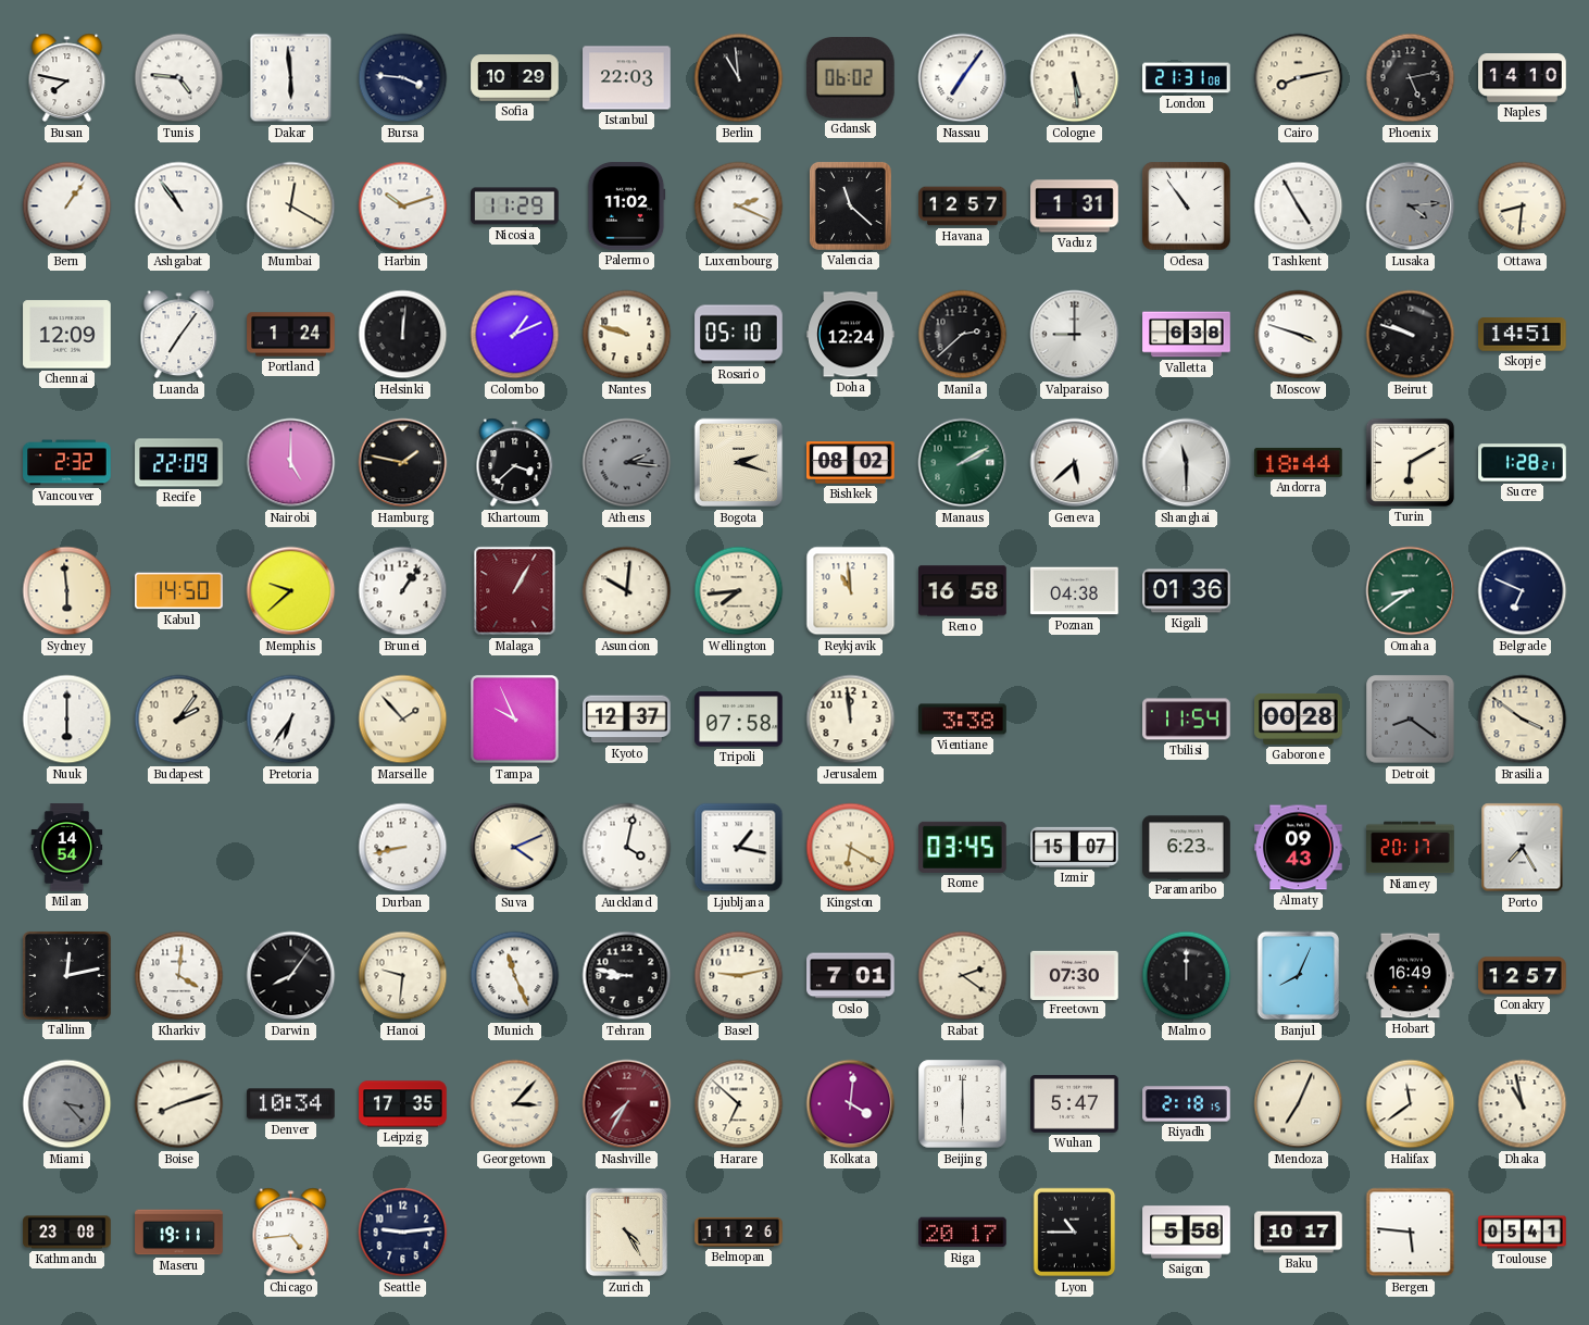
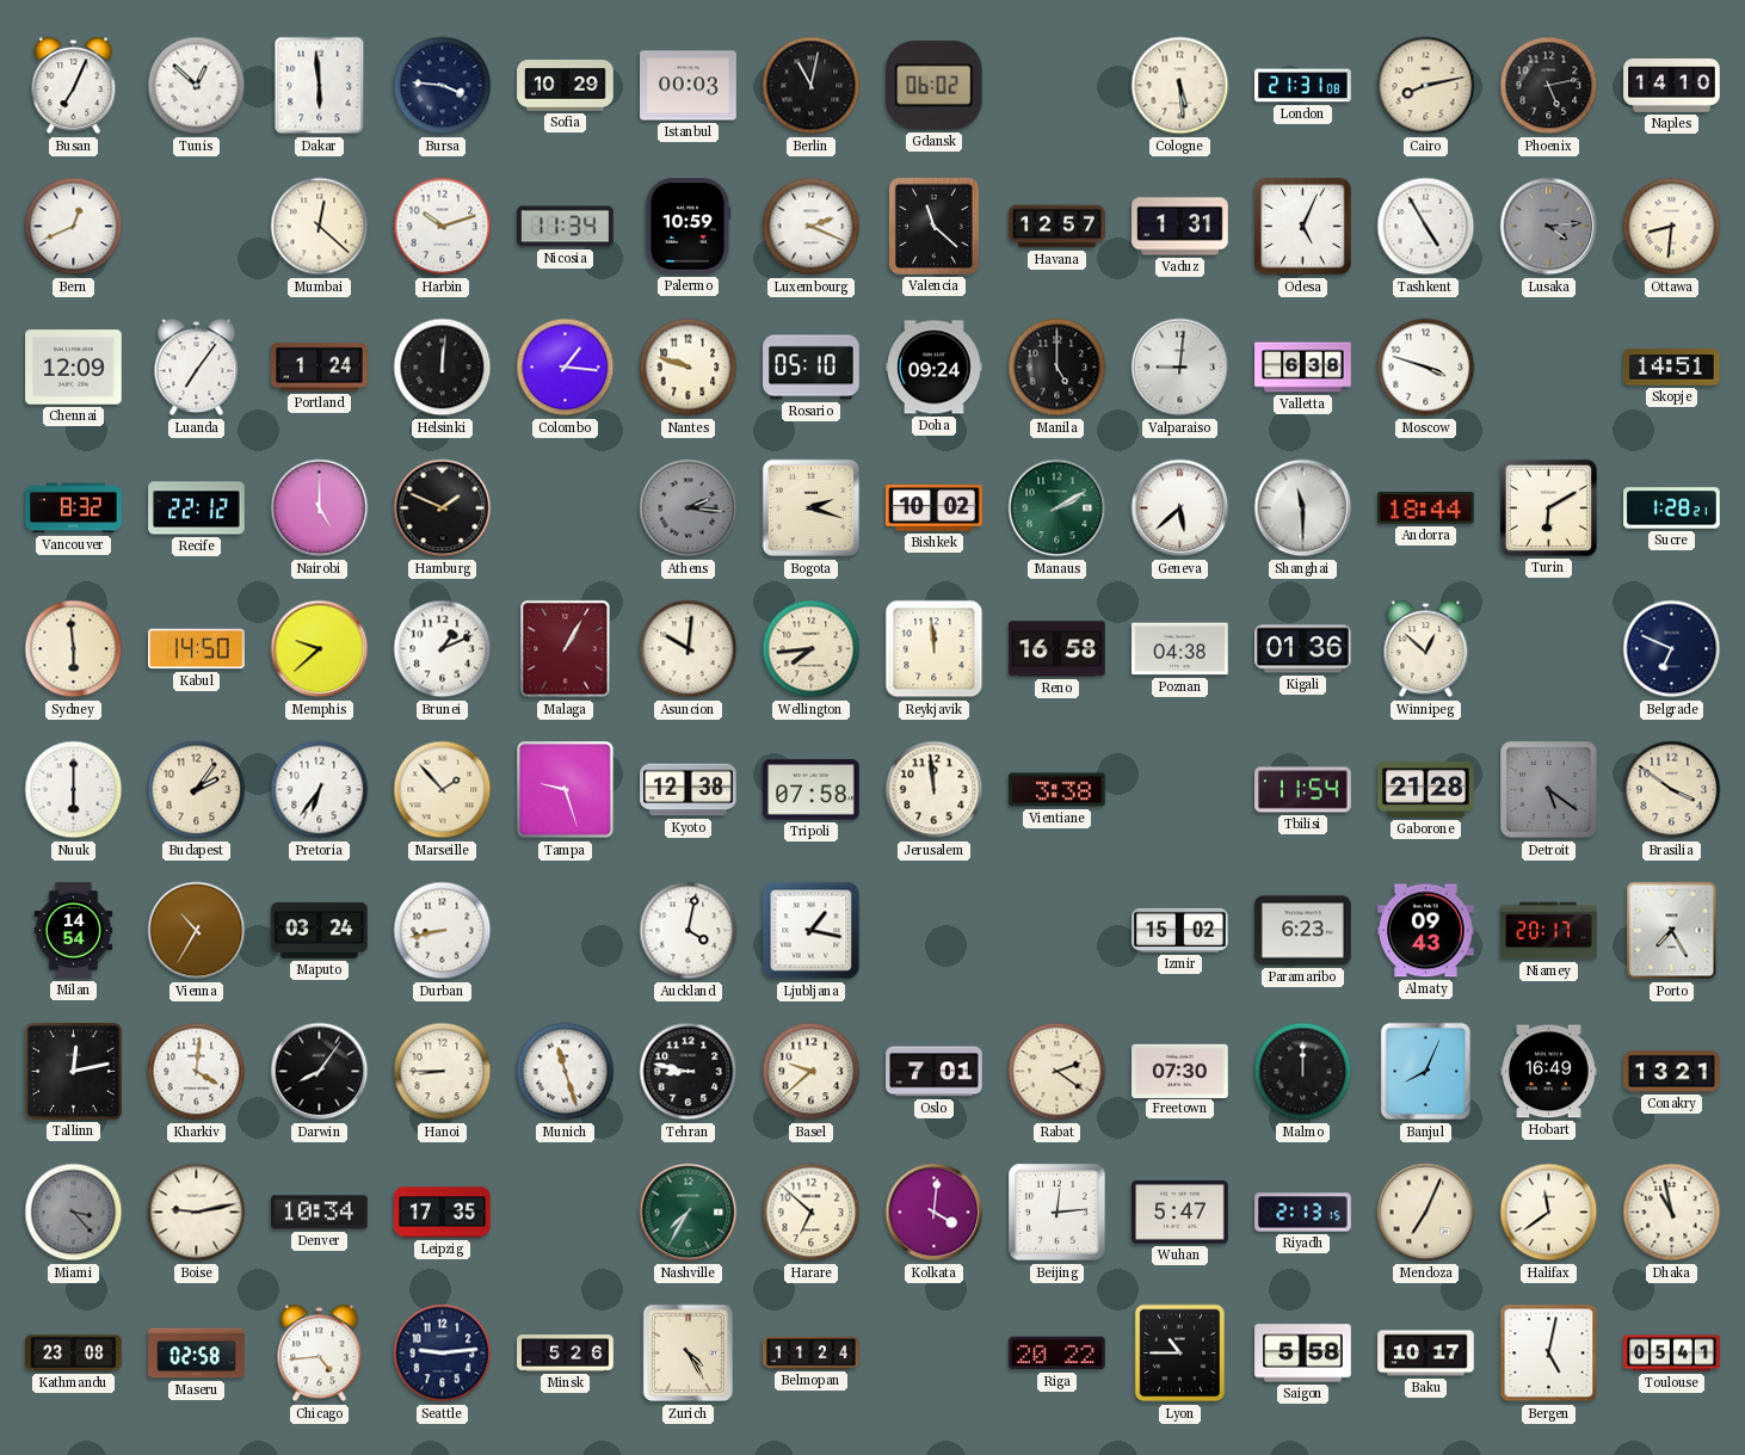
Busan: 7:47 -> 7:04 (74, 86)
Tunis: 4:46 -> 12:52 (197, 86)
Istanbul: 22:03 -> 00:03 (689, 86)
Berlin: 10:59 -> 11:02 (812, 86)
Nassau: 7:06 -> none (963, 78)
Bern: 1:06 -> 12:41 (74, 227)
Ashgabat: 10:54 -> none (179, 207)
Mumbai: 12:20 -> 12:22 (320, 227)
Nicosia: 11:29 -> 11:34 (566, 227)
Palermo: 11:02 -> 10:59 (687, 227)
Odesa: 10:54 -> 5:04 (1303, 227)
Colombo: 1:11 -> 1:16 (566, 368)
Doha: 12:24 -> 09:24 (935, 368)
Manila: 2:38 -> 5:00 (1058, 368)
Valparaiso: 9:00 -> 9:01 (1180, 368)
Beirut: 9:48 -> none (1411, 335)
Vancouver: 2:32 -> 8:32 (74, 508)
Recife: 22:09 -> 22:12 (197, 508)
Hamburg: 1:47 -> 1:49 (443, 508)
Khartoum: 3:38 -> none (515, 463)
Bishkek: 08:02 -> 10:02 (935, 508)
Brunei: 1:06 -> 1:11 (443, 649)
Reykjavik: 10:59 -> 11:59 (935, 649)
Winnipeg: none -> 12:52 (1426, 649)
Omaha: 8:39 -> none (1411, 591)
Tampa: 9:56 -> 9:27 (566, 790)
Kyoto: 12:37 -> 12:38 (689, 790)
Gaborone: 00:28 -> 21:28 (1426, 789)
Detroit: 8:21 -> 5:21 (1549, 790)
Vienna: none -> 10:35 (197, 931)
Maputo: none -> 03:24 (320, 930)
Suva: 4:11 -> none (515, 848)
Kingston: 6:20 -> none (851, 848)
Rome: 03:45 -> none (963, 847)
Izmir: 15:07 -> 15:02 (1180, 930)
Hanoi: 9:31 -> 8:45 (443, 1072)
Munich: 11:26 -> 11:27 (566, 1072)
Basel: 9:13 -> 9:38 (812, 1072)
Conakry: 12:57 -> 13:21 (1672, 1072)
Boise: 8:12 -> 9:13 (197, 1213)
Georgetown: 3:07 -> none (515, 1104)
Nashville dial: burgundy -> green (689, 1213)
Beijing: 6:00 -> 12:14 (1058, 1213)
Riyadh: 2:18 -> 2:13 (1303, 1213)
Maseru: 19:11 -> 02:58 (197, 1354)
Minsk: none -> 5:26 (566, 1354)
Belmopan: 11:26 -> 11:24 (812, 1352)
Riga: 20:17 -> 20:22 (1058, 1354)
Bergen: 5:46 -> 5:02 (1549, 1354)
